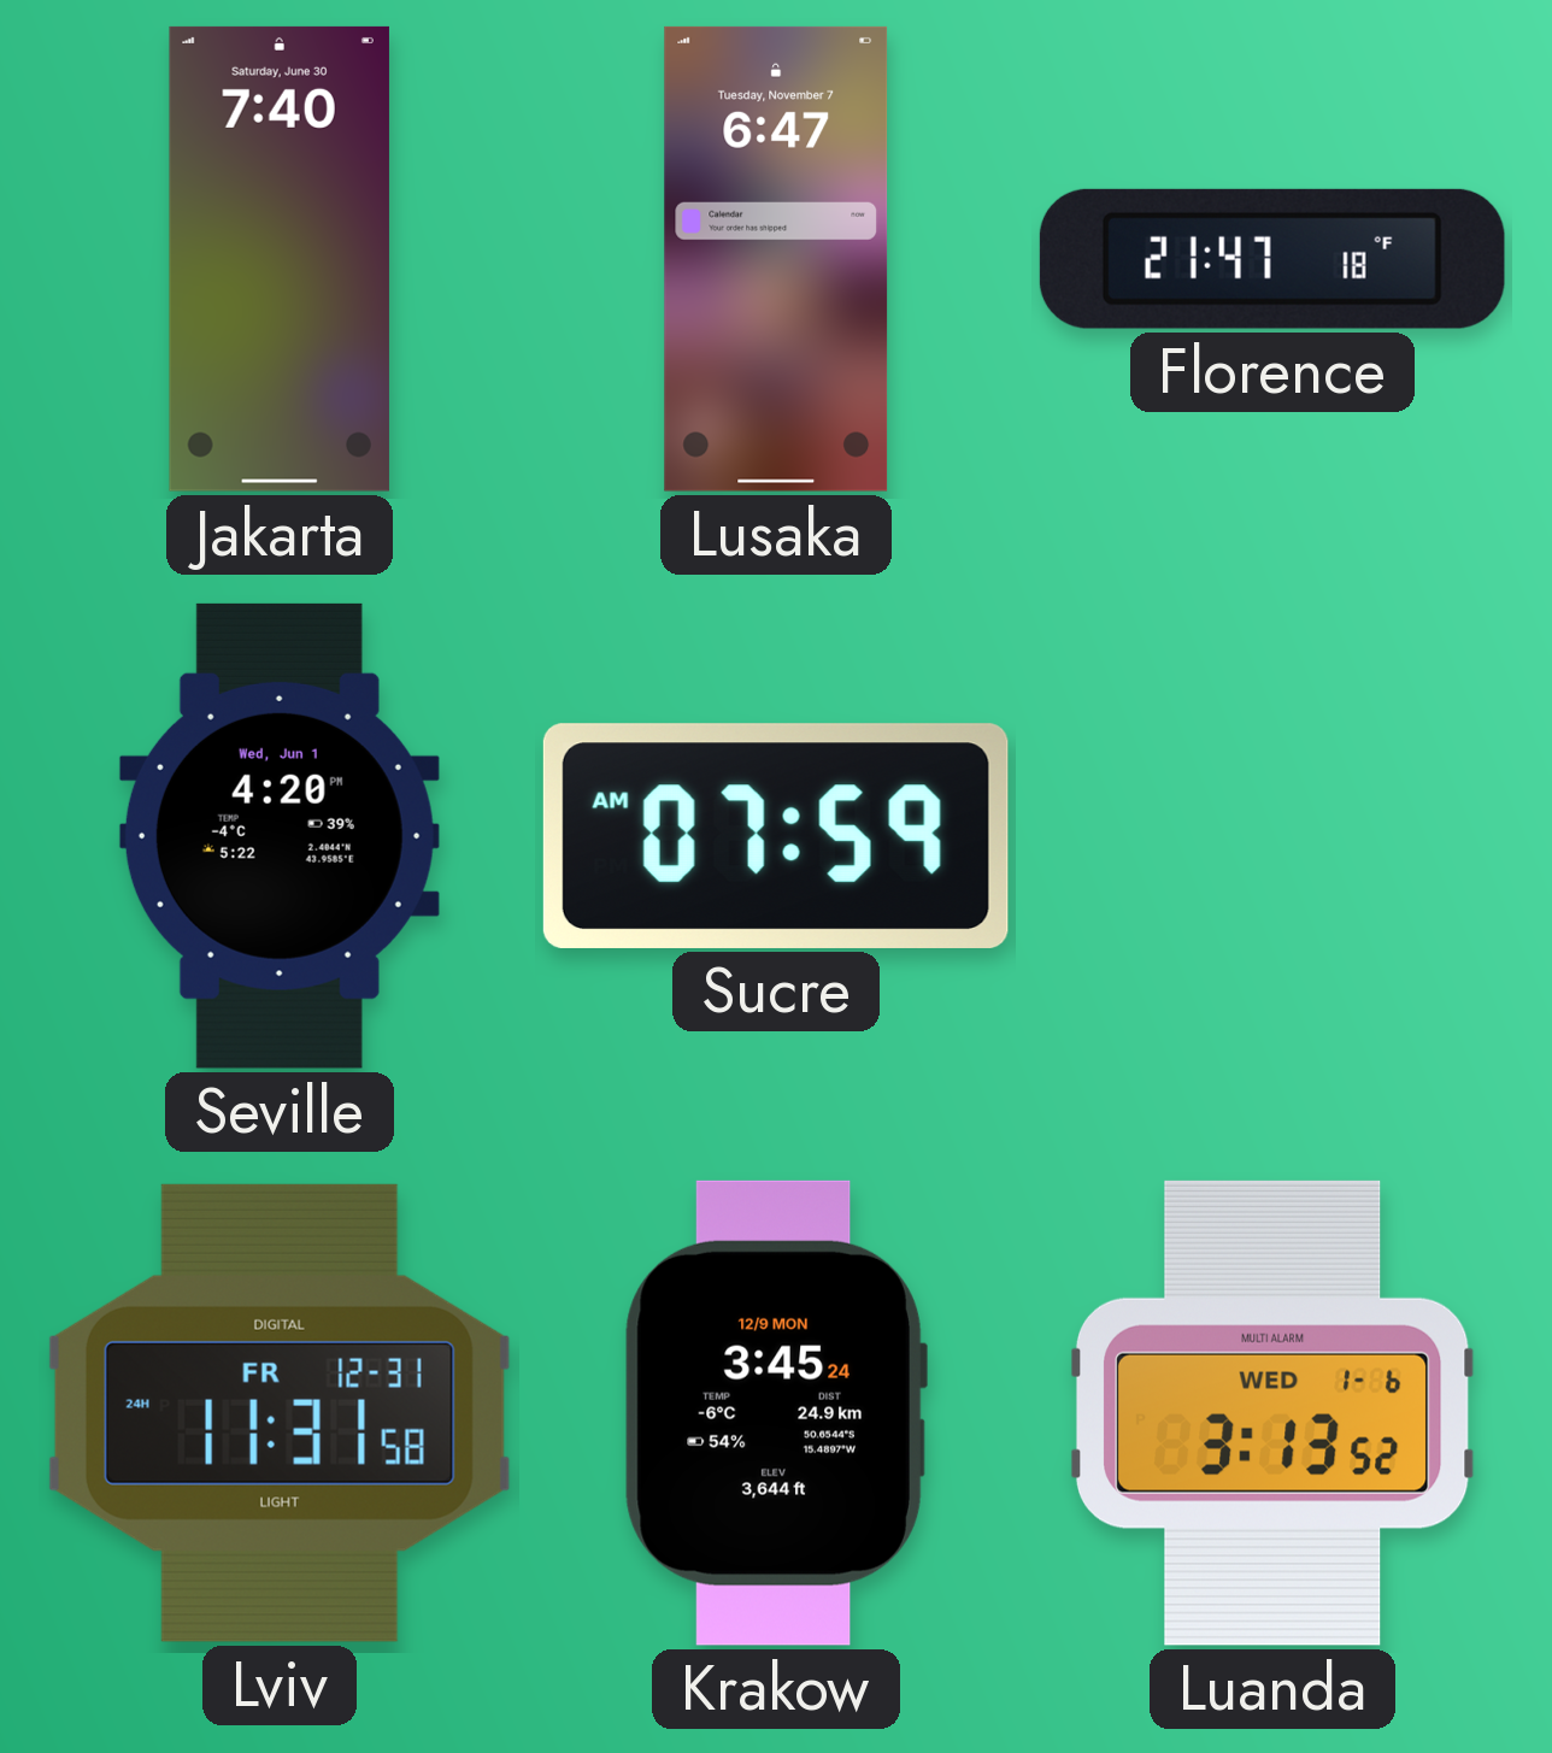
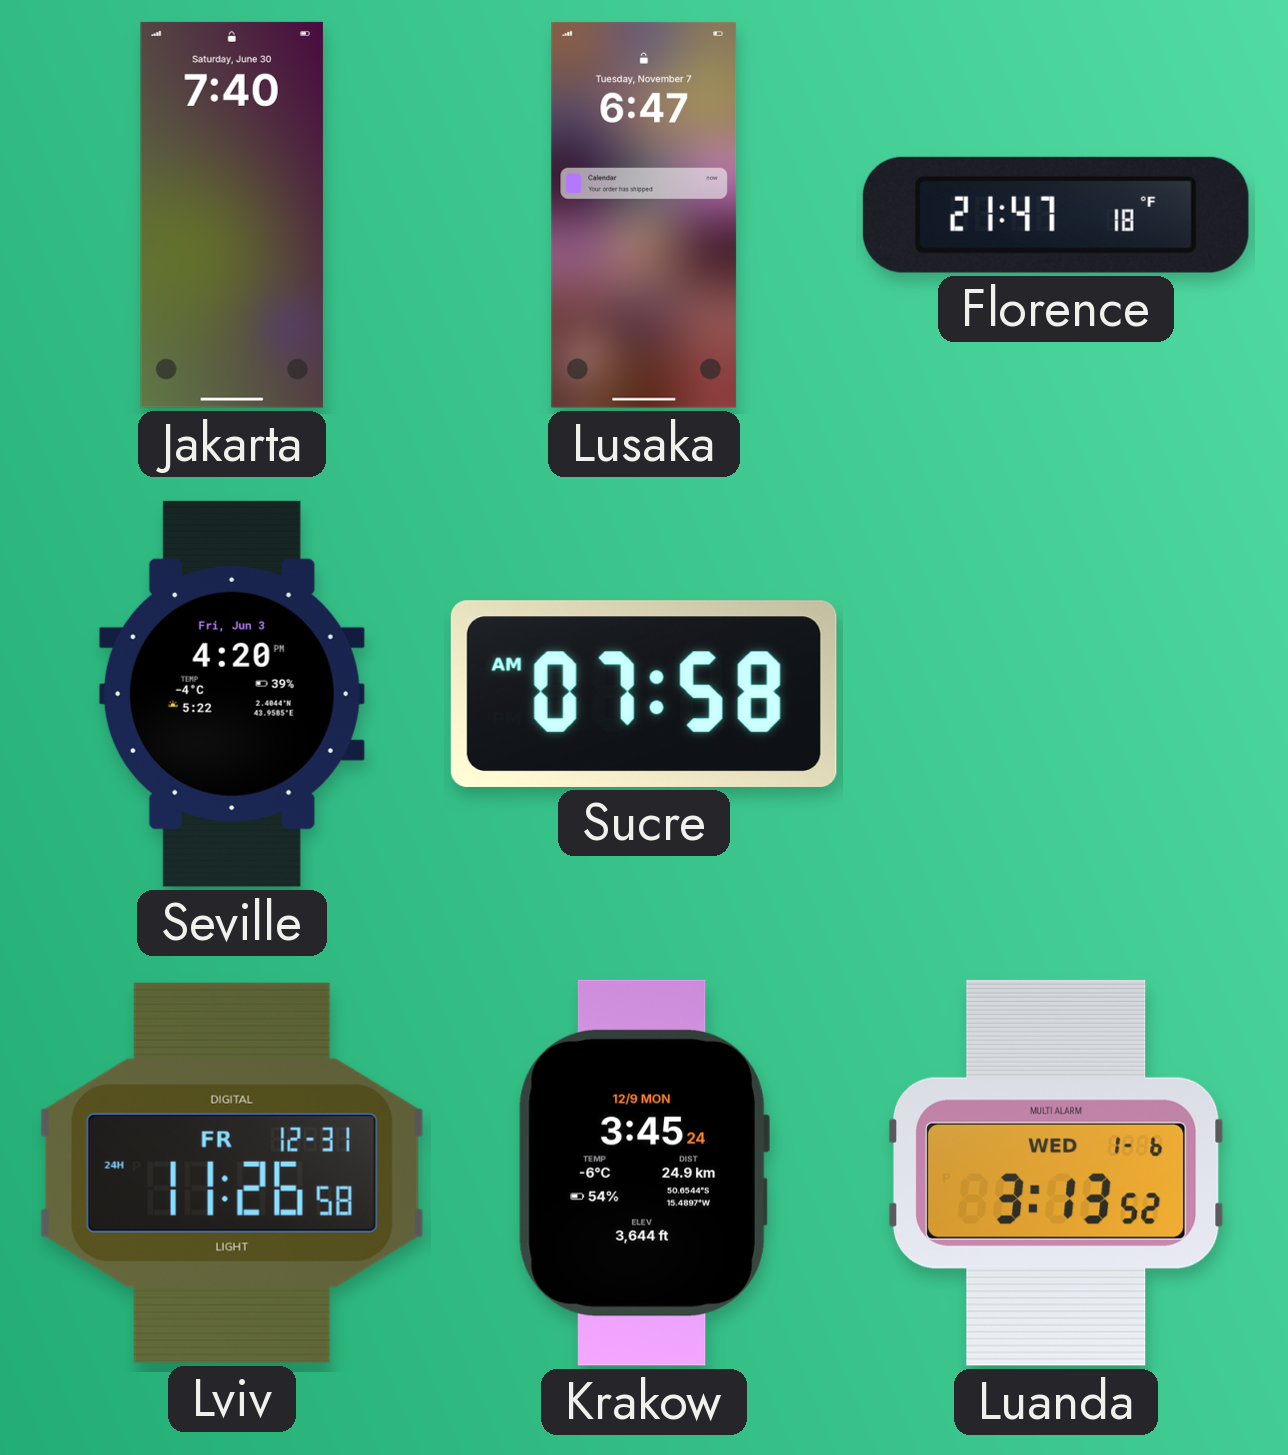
Seville date: Wed, Jun 1 -> Fri, Jun 3 (232, 694)
Sucre: 07:59 -> 07:58 (644, 694)
Lviv: 11:31 -> 11:26 (232, 1173)
